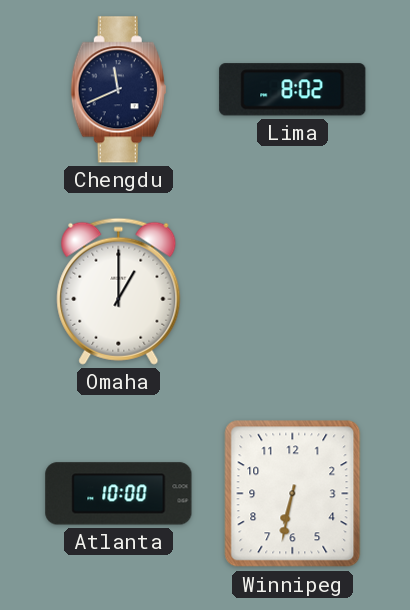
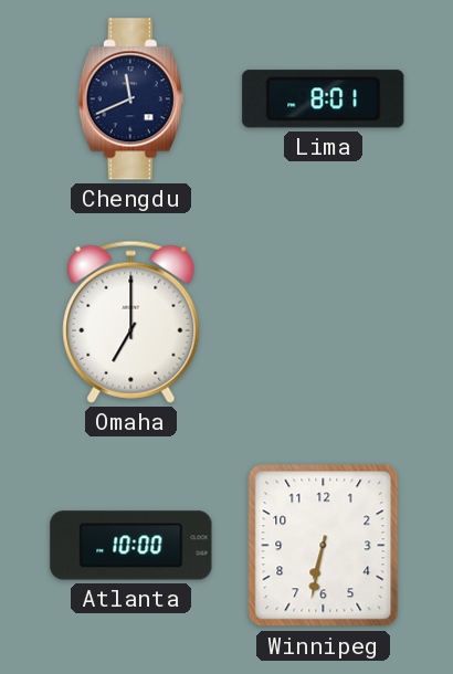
Lima: 8:02 -> 8:01 (324, 99)
Omaha: 1:00 -> 7:00 (131, 322)
